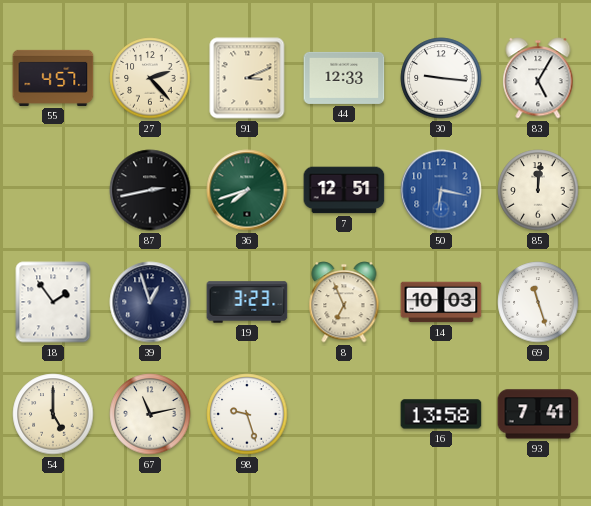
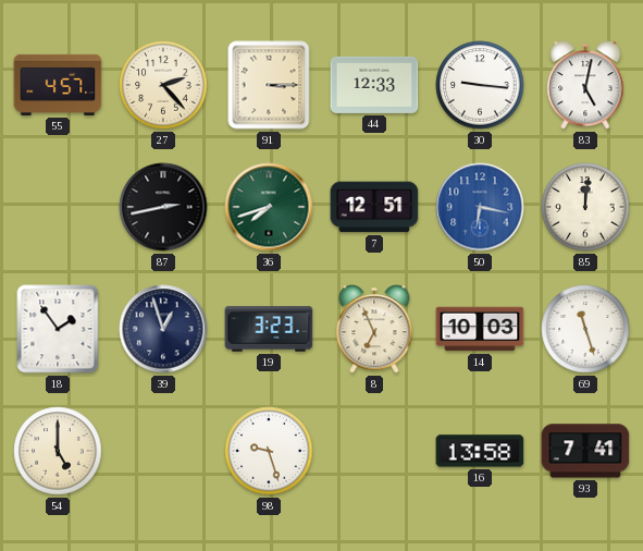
91: 3:11 -> 3:15 (269, 85)
83: 5:05 -> 5:02 (585, 85)
67: 11:13 -> none (150, 414)
